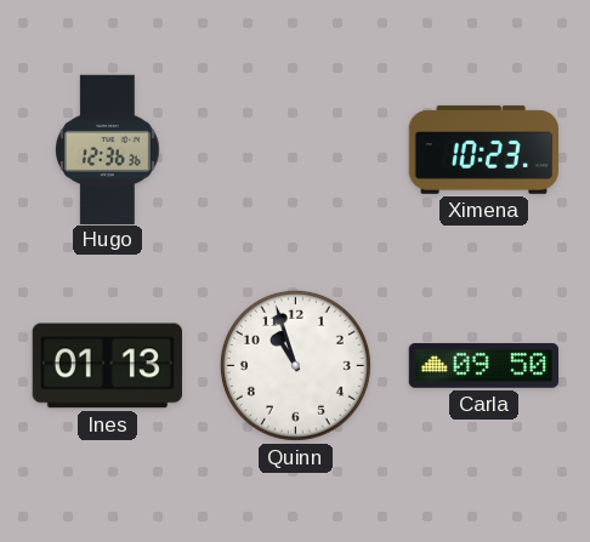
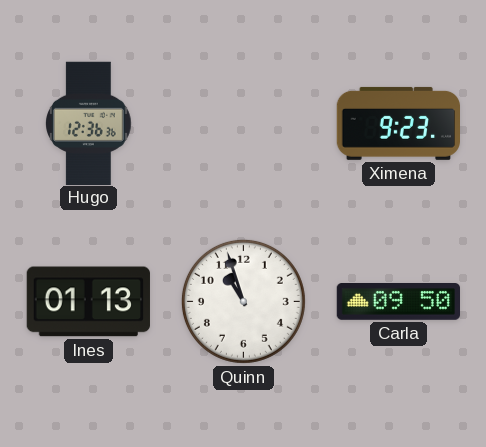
Ximena: 10:23 -> 9:23 (398, 123)
